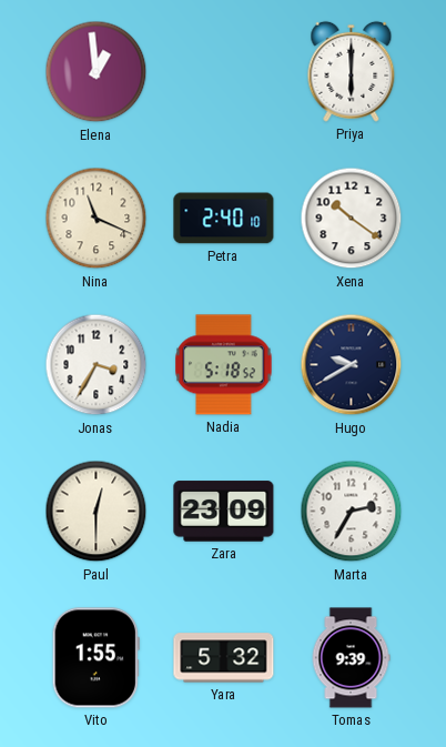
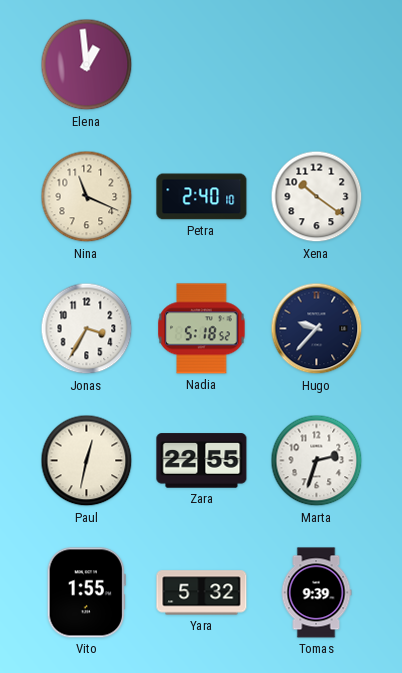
Priya: 6:00 -> none (352, 71)
Hugo: 9:40 -> 9:37 (317, 329)
Paul: 12:30 -> 12:32 (87, 461)
Zara: 23:09 -> 22:55 (202, 461)
Marta: 2:35 -> 2:33 (317, 461)
